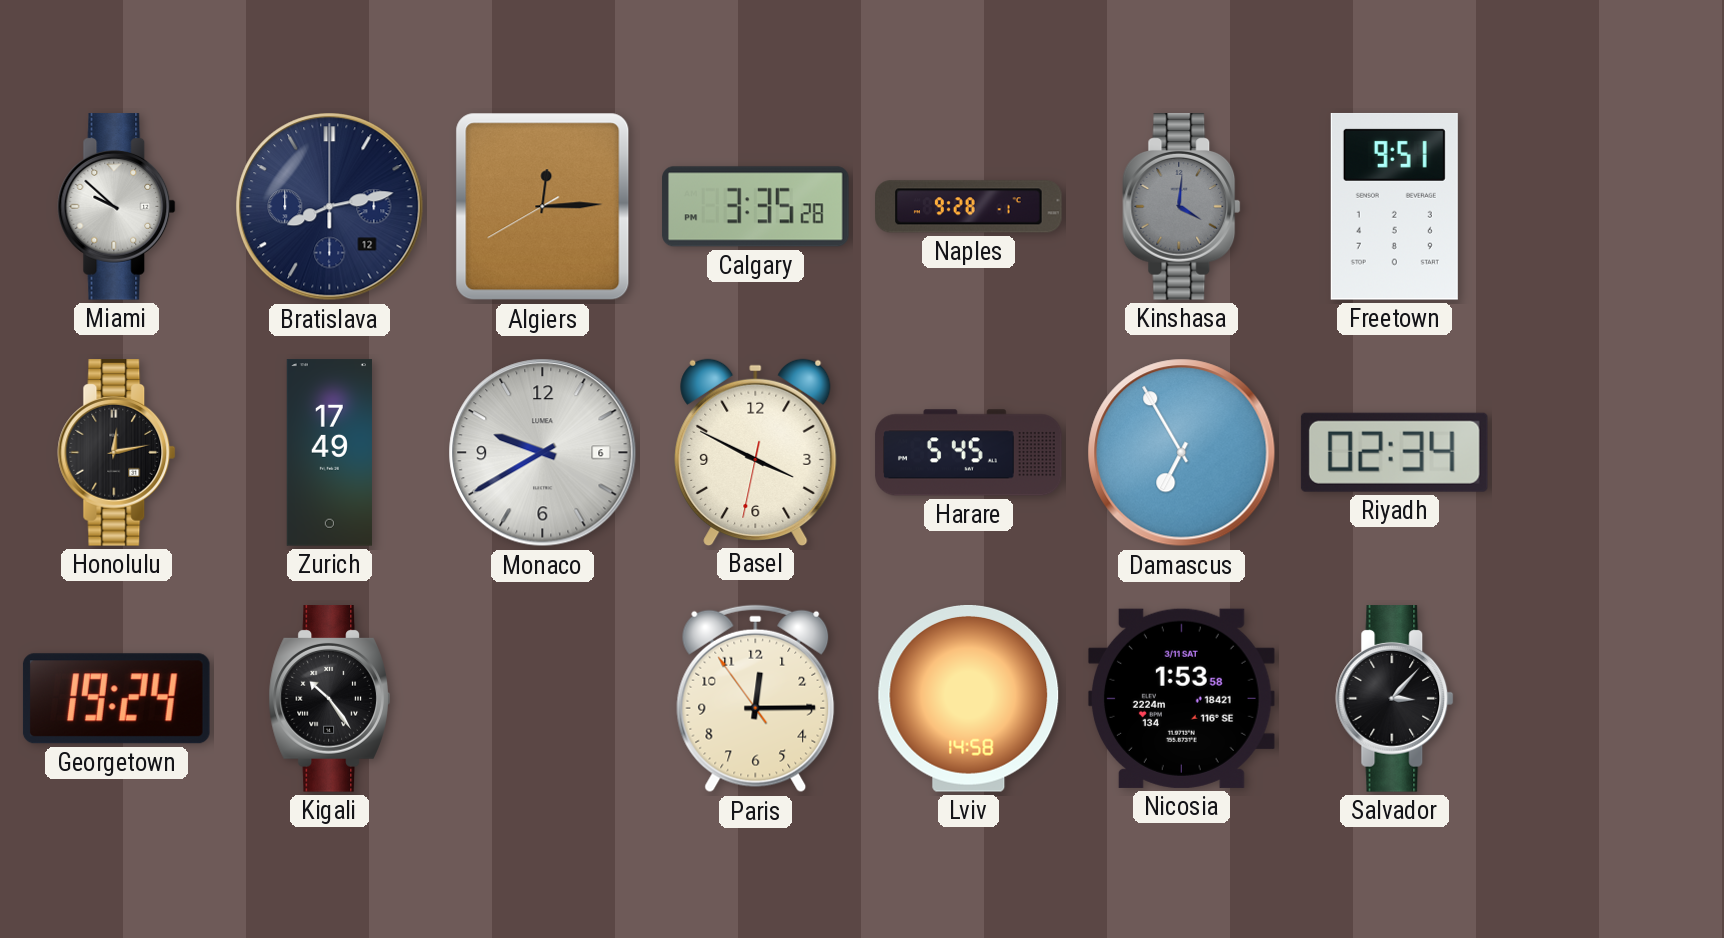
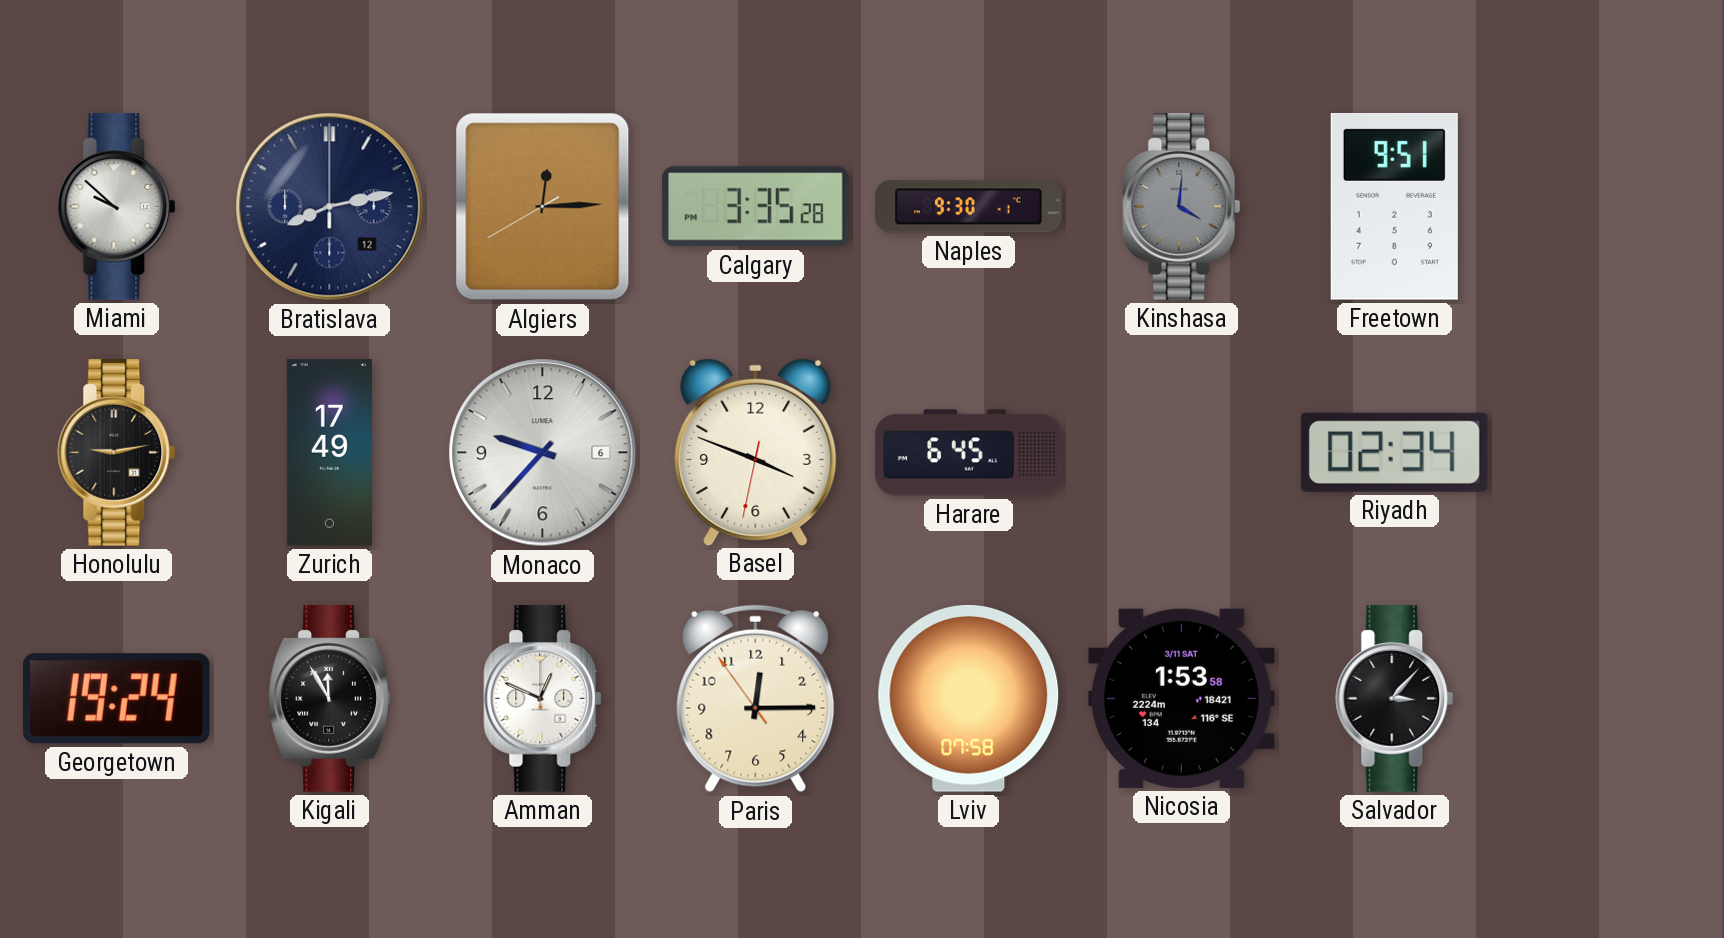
Naples: 9:28 -> 9:30 (969, 207)
Honolulu: 12:13 -> 9:13 (117, 453)
Monaco: 9:40 -> 9:37 (543, 453)
Basel: 3:49 -> 3:48 (756, 452)
Harare: 5:45 -> 6:45 (969, 453)
Damascus: 6:55 -> none (1182, 453)
Kigali: 10:24 -> 11:55 (329, 699)
Amman: none -> 12:49 (543, 699)
Lviv: 14:58 -> 07:58 (969, 698)
